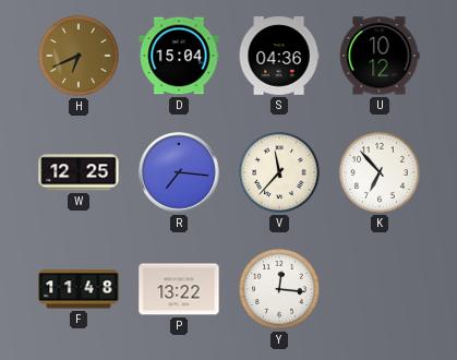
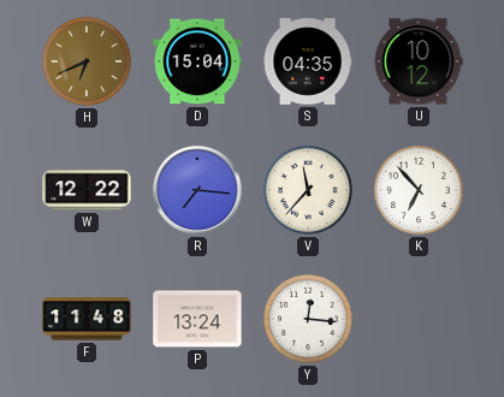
S: 04:36 -> 04:35 (308, 61)
W: 12:25 -> 12:22 (87, 190)
P: 13:22 -> 13:24 (197, 319)
